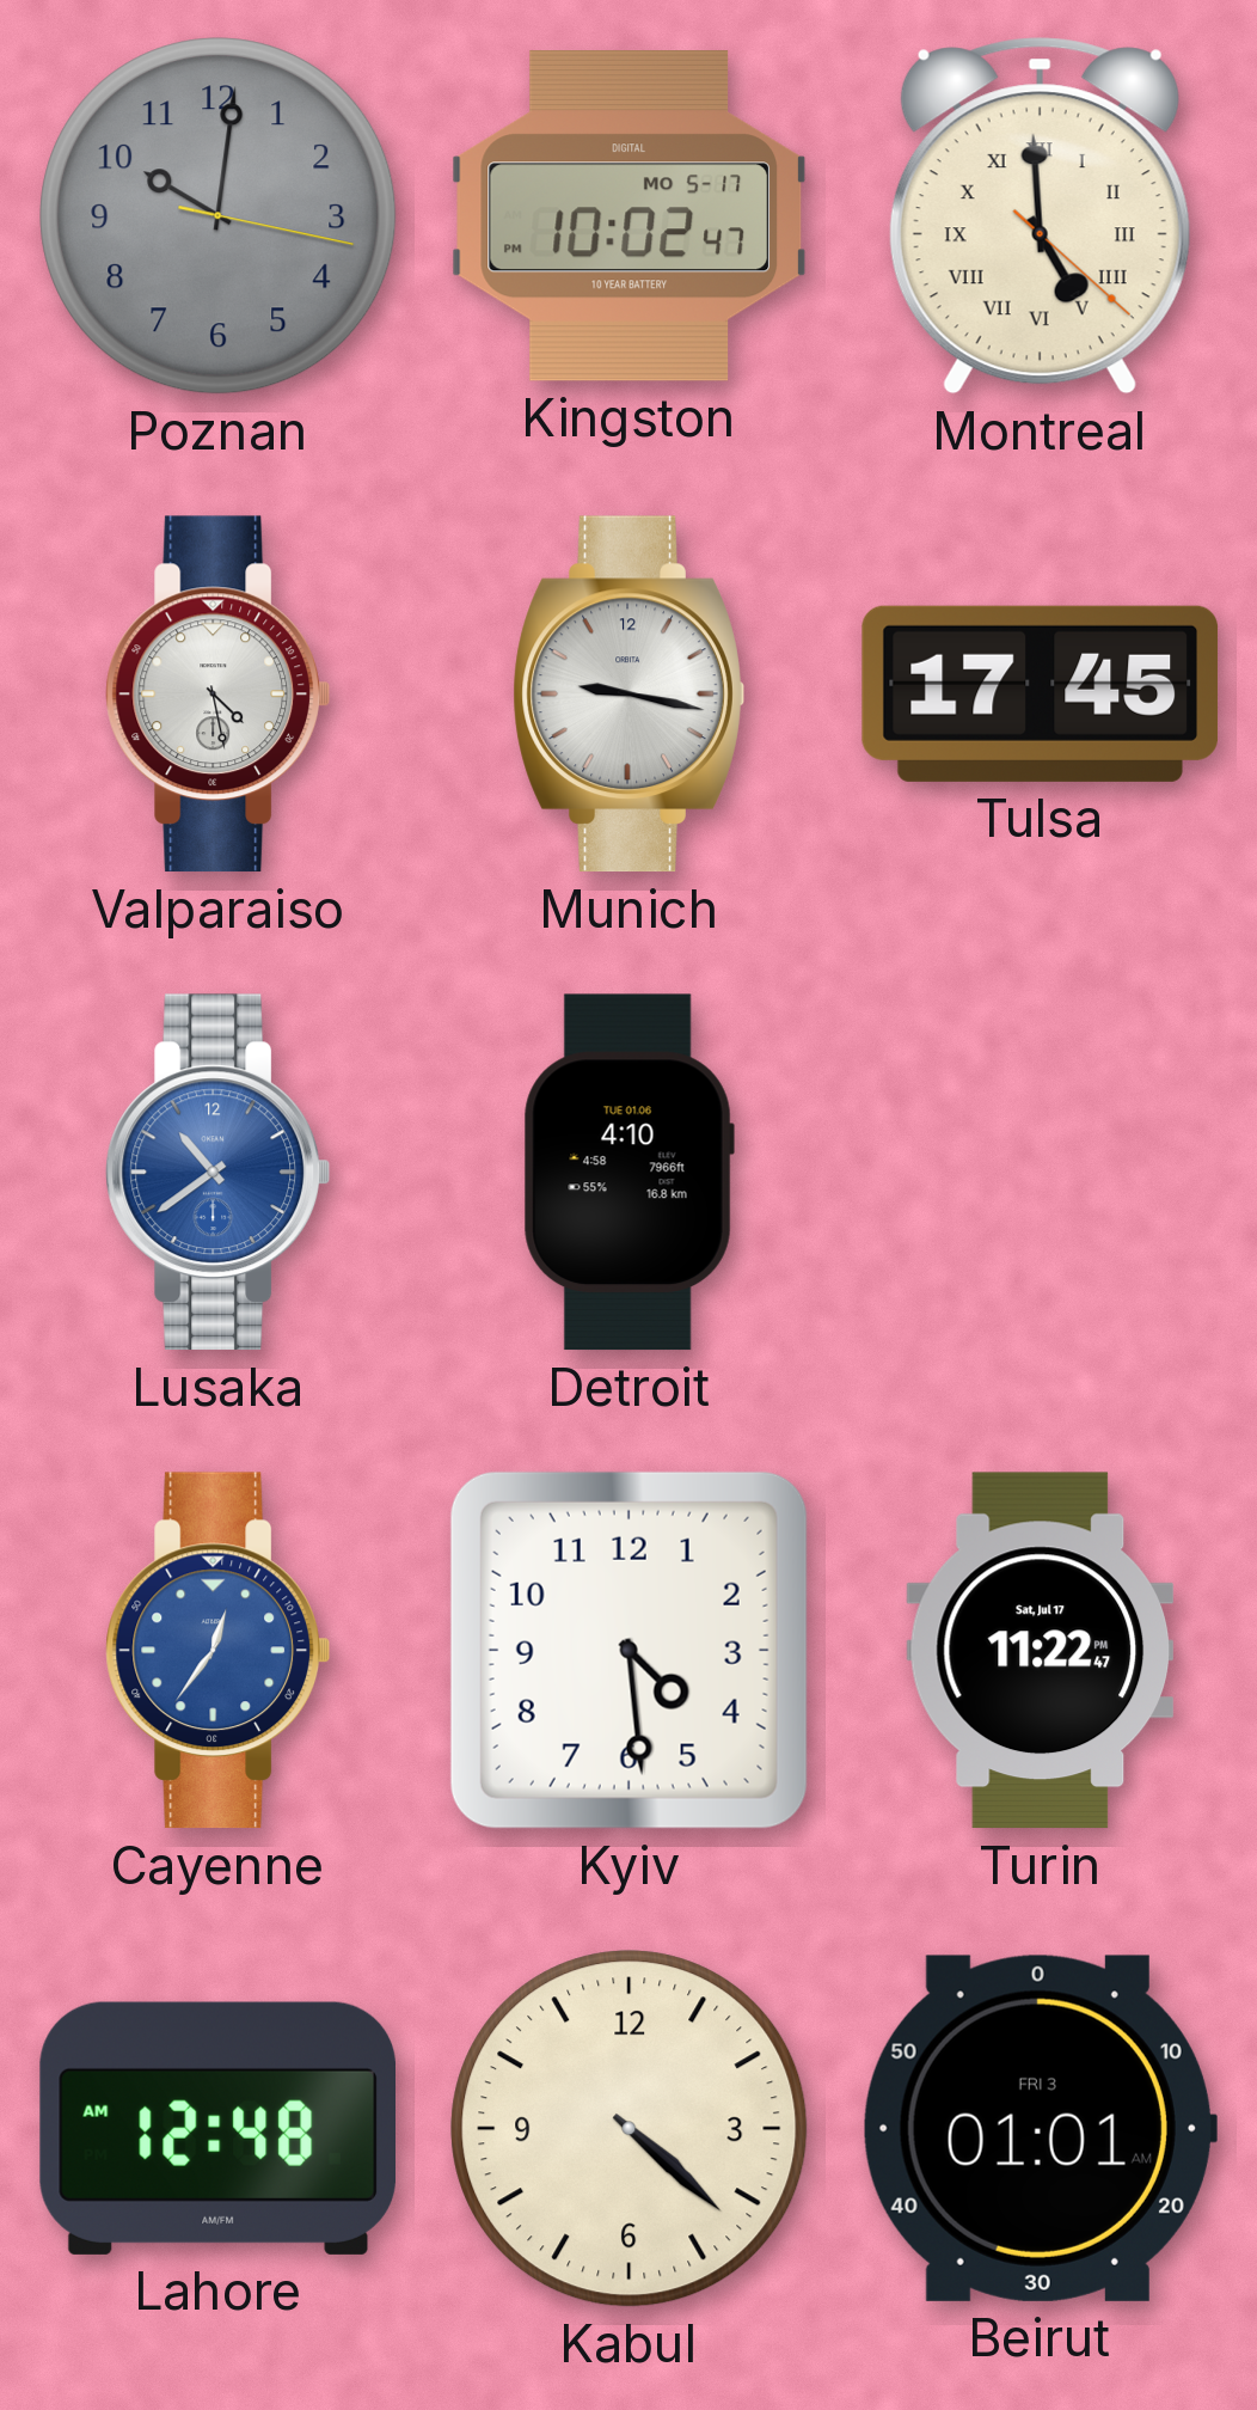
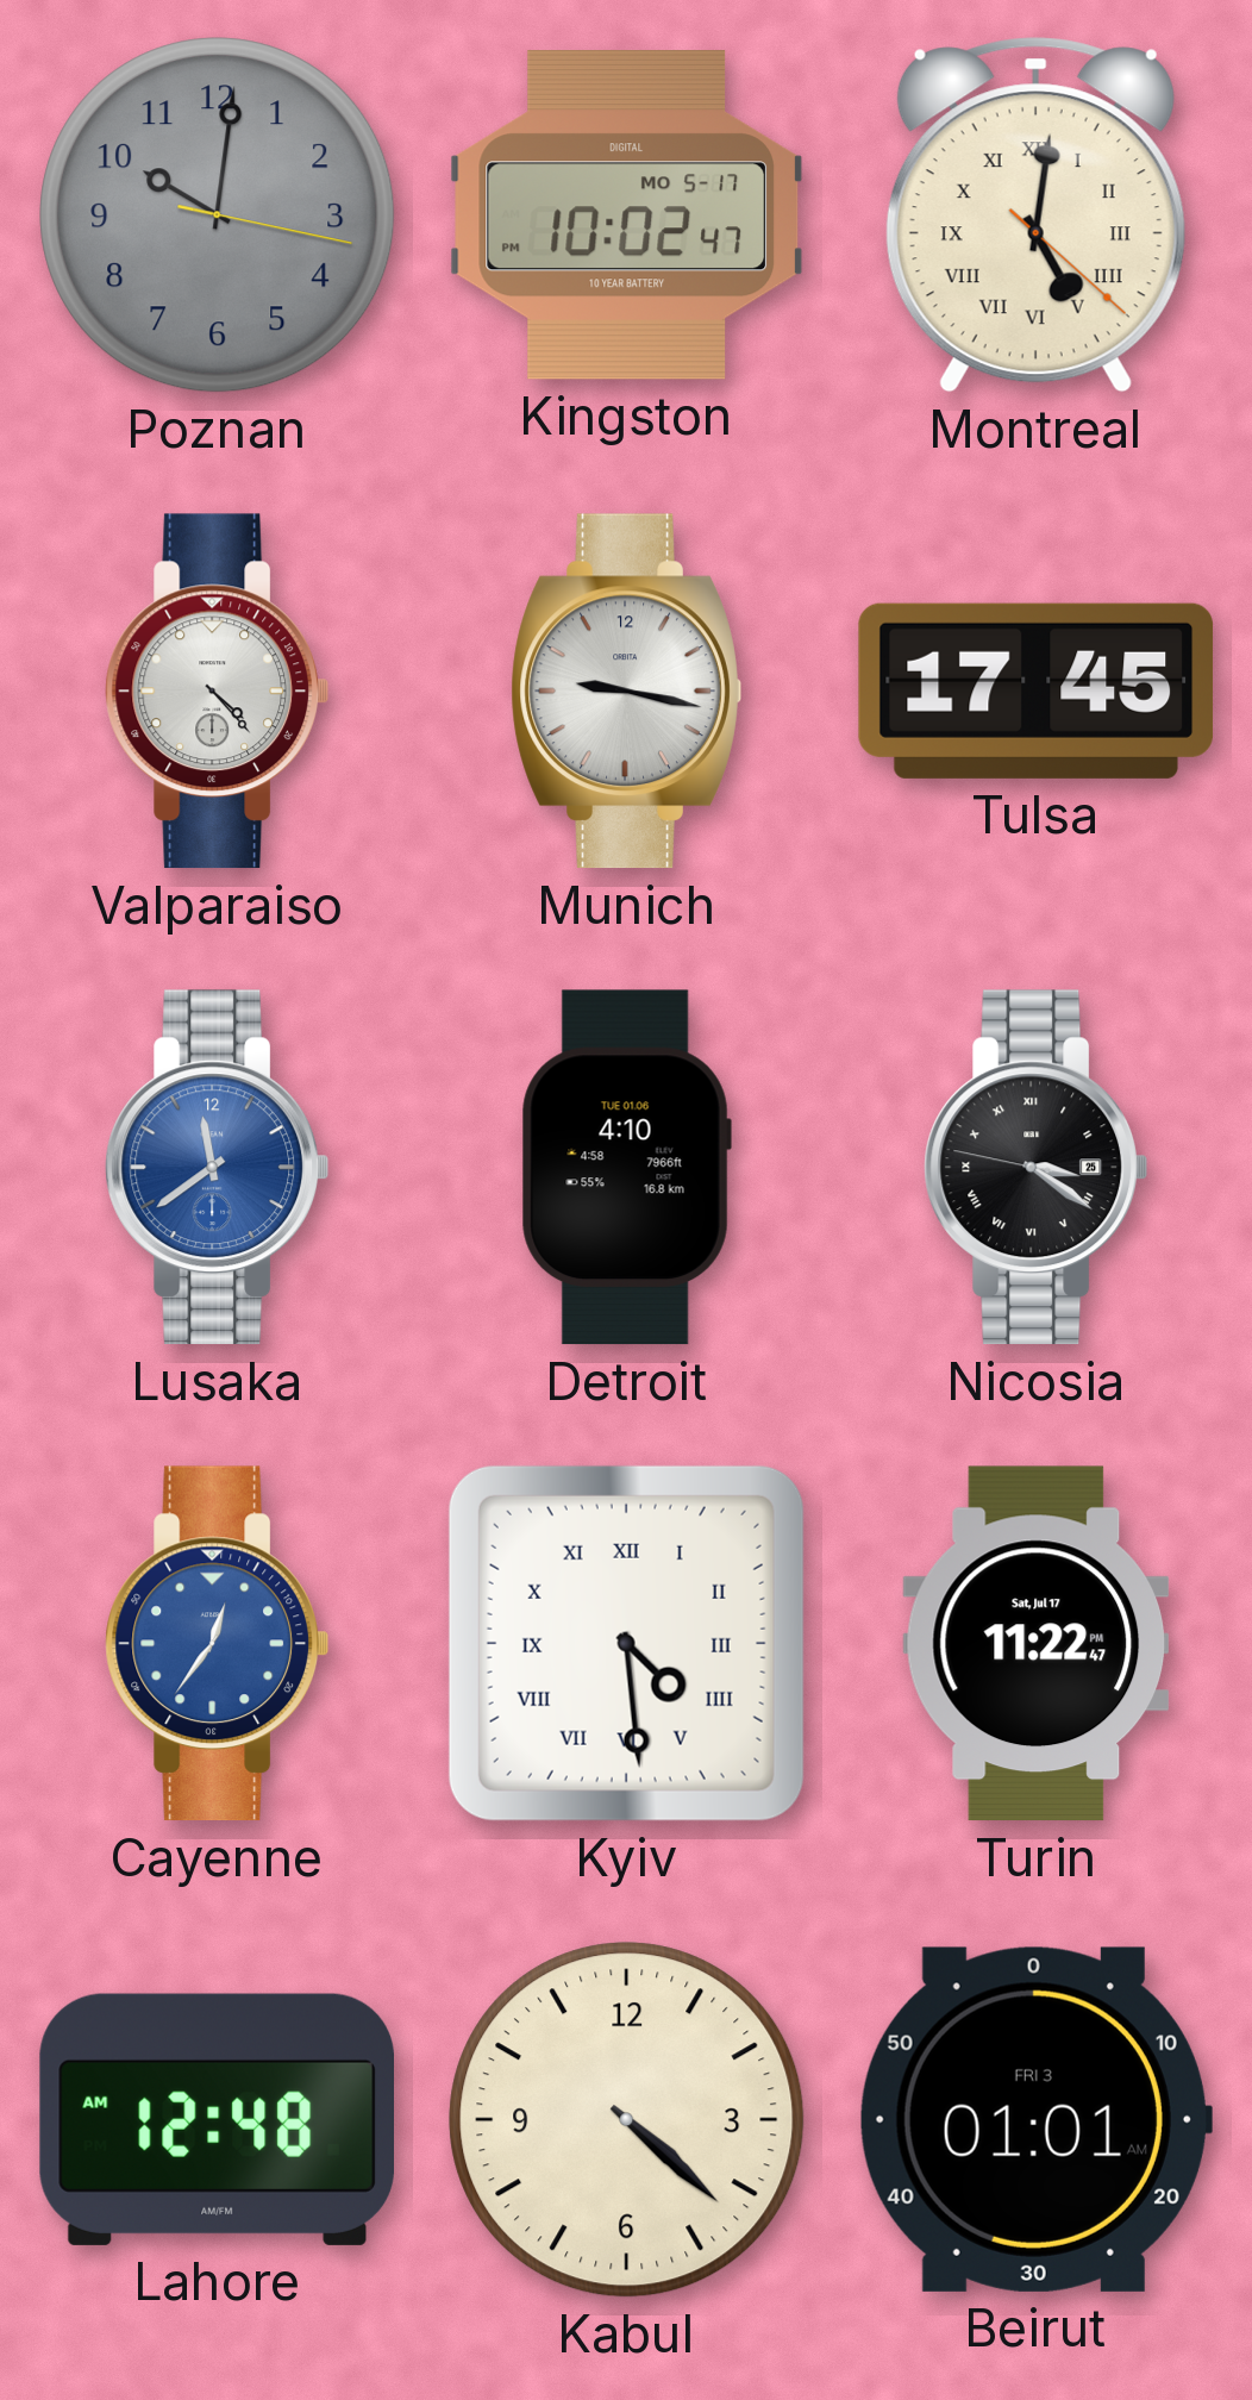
Montreal: 4:59 -> 5:01 (1035, 215)
Valparaiso: 4:28 -> 4:23 (217, 692)
Lusaka: 10:39 -> 11:39 (217, 1168)
Nicosia: none -> 3:20 (1035, 1168)
Kyiv numerals: Arabic -> Roman (626, 1643)
